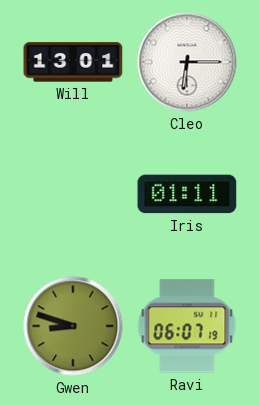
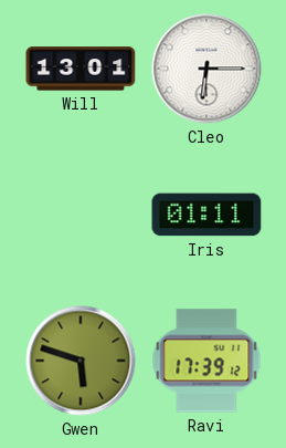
Gwen: 8:48 -> 5:48 (81, 361)
Ravi: 06:07 -> 17:39 (206, 361)
